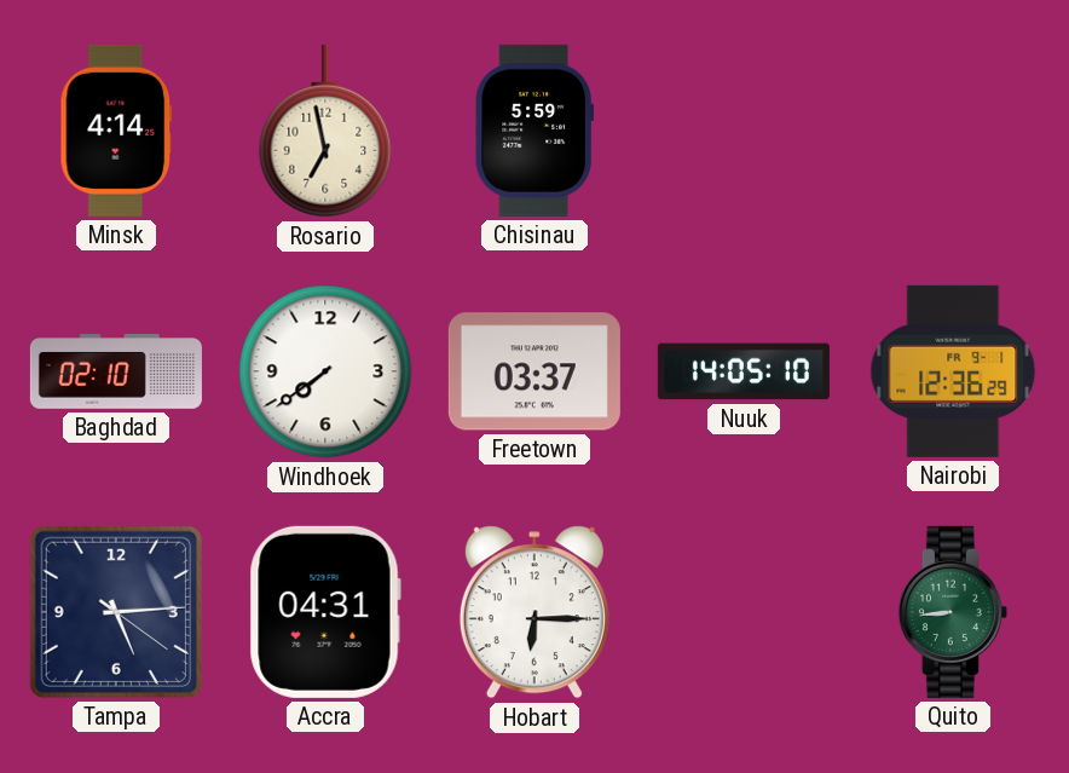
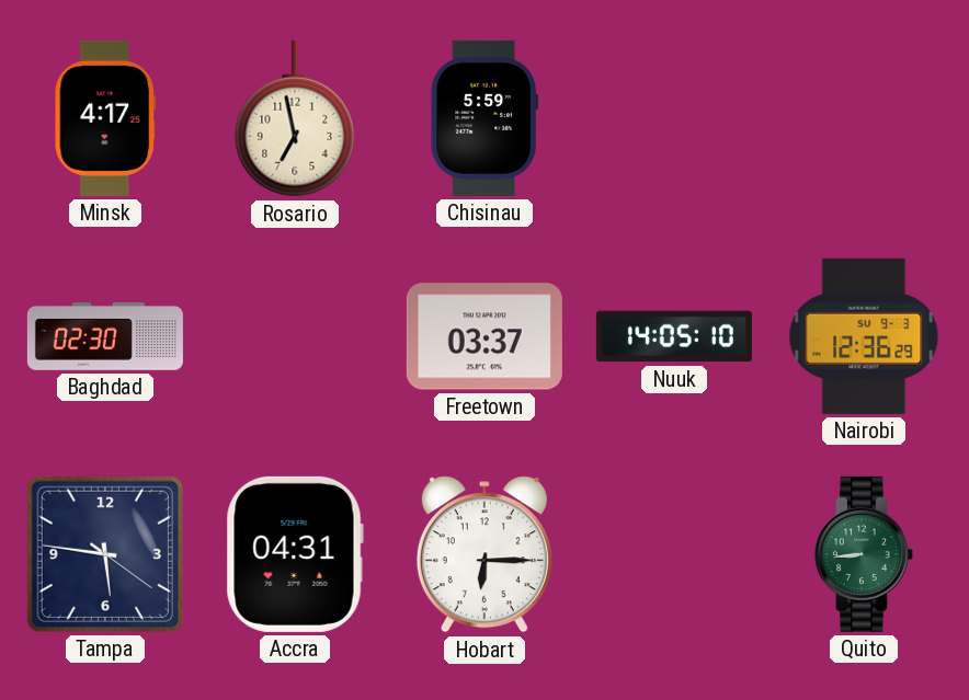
Minsk: 4:14 -> 4:17 (105, 118)
Baghdad: 02:10 -> 02:30 (105, 337)
Windhoek: 7:39 -> none (325, 371)
Nairobi date: FR 9-1 -> SU 9-3 (864, 336)
Tampa: 5:14 -> 5:46 (105, 554)
